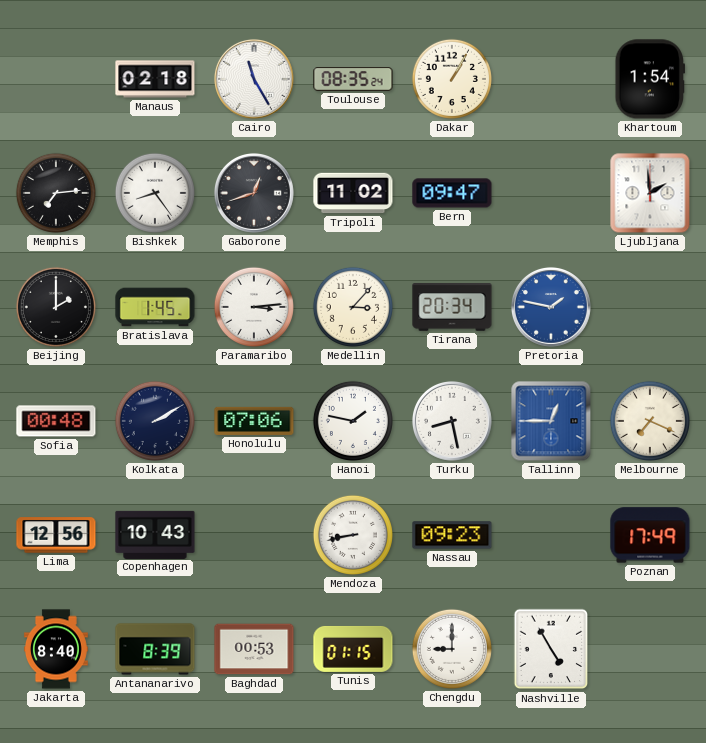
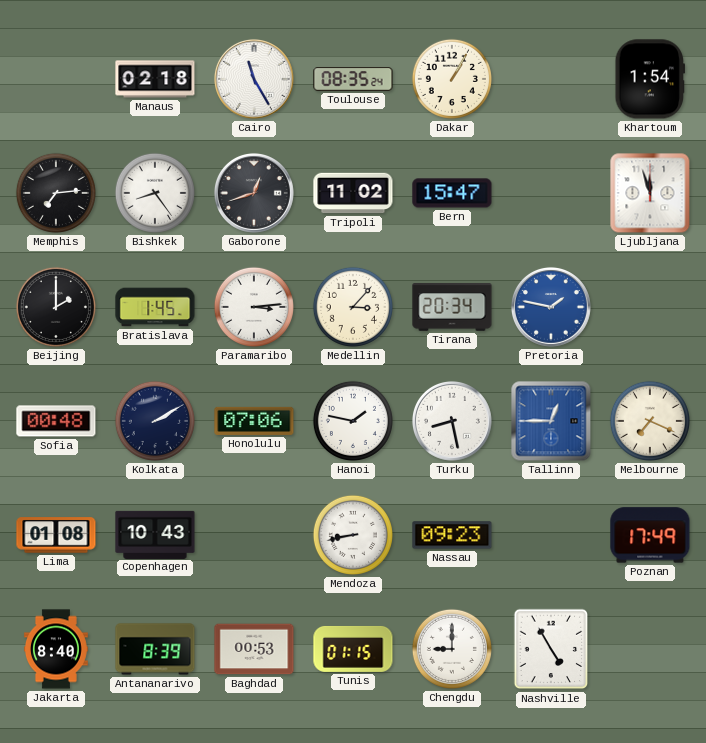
Bern: 09:47 -> 15:47 (452, 193)
Ljubljana: 1:59 -> 11:57 (650, 193)
Lima: 12:56 -> 01:08 (56, 535)
